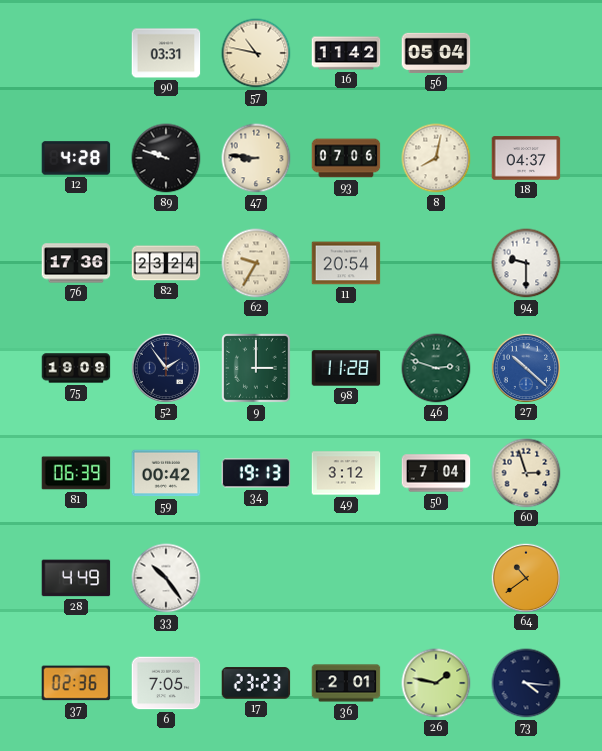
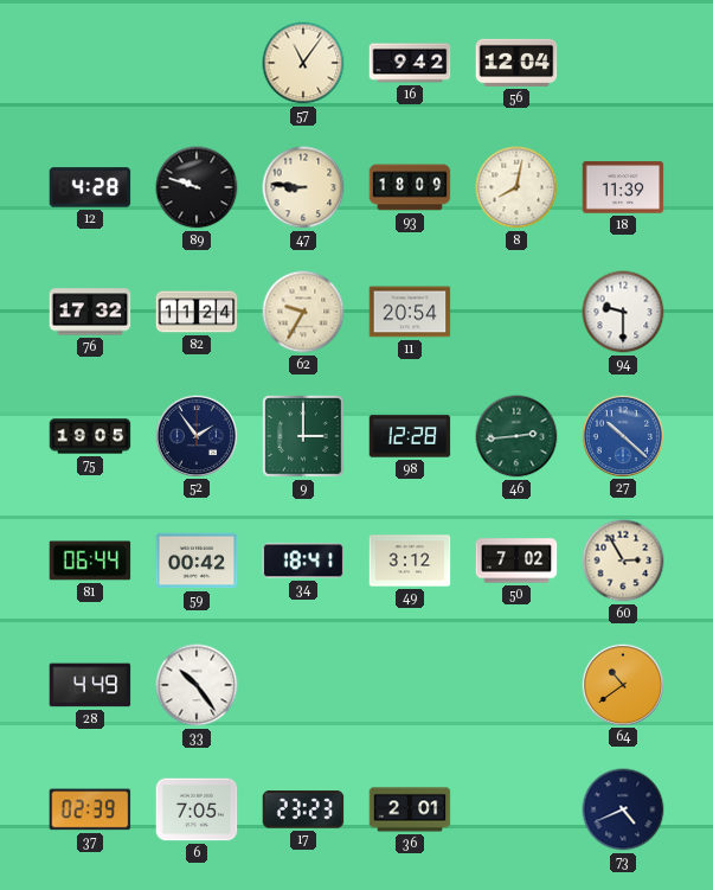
90: 03:31 -> none (166, 53)
57: 10:47 -> 11:06 (303, 63)
16: 11:42 -> 9:42 (410, 63)
56: 05:04 -> 12:04 (516, 63)
93: 07:06 -> 18:09 (410, 187)
18: 04:37 -> 11:39 (623, 187)
76: 17:36 -> 17:32 (90, 312)
82: 23:24 -> 11:24 (197, 312)
75: 19:09 -> 19:05 (90, 436)
98: 11:28 -> 12:28 (410, 436)
46: 2:48 -> 2:44 (516, 436)
81: 06:39 -> 06:44 (90, 561)
34: 19:13 -> 18:41 (303, 561)
50: 7:04 -> 7:02 (516, 561)
60: 2:57 -> 2:55 (623, 561)
37: 02:36 -> 02:39 (90, 809)
26: 1:47 -> none (436, 683)
73: 4:16 -> 4:41 (623, 809)
